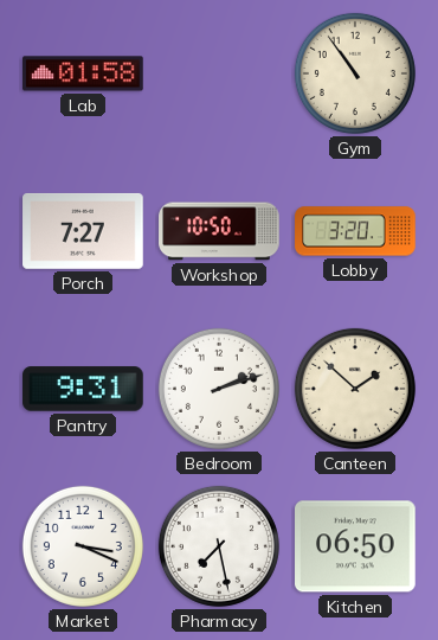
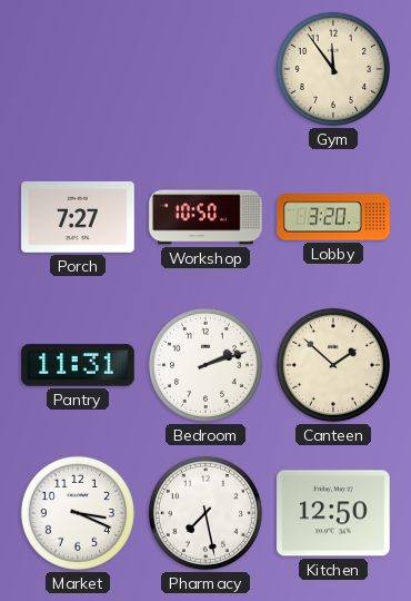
Lab: 01:58 -> none (83, 73)
Gym: 10:54 -> 11:54 (333, 69)
Pantry: 9:31 -> 11:31 (78, 365)
Kitchen: 06:50 -> 12:50 (334, 513)
